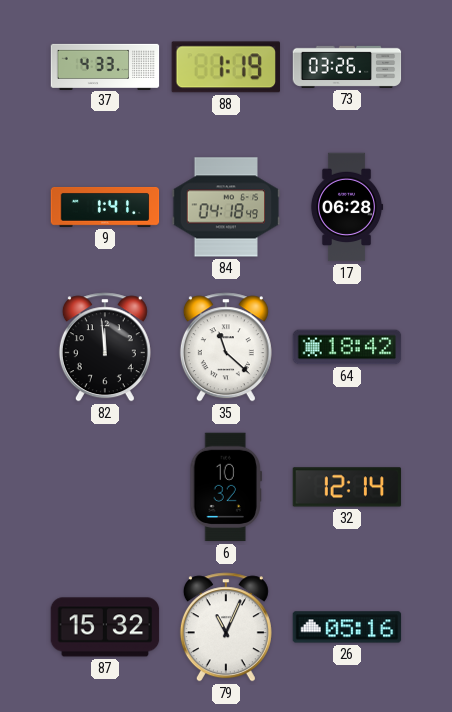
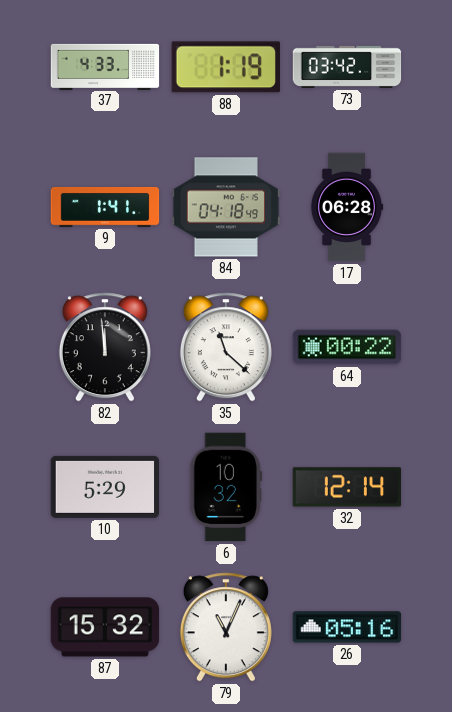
73: 03:26 -> 03:42 (347, 67)
64: 18:42 -> 00:22 (347, 347)
10: none -> 5:29 (105, 487)
